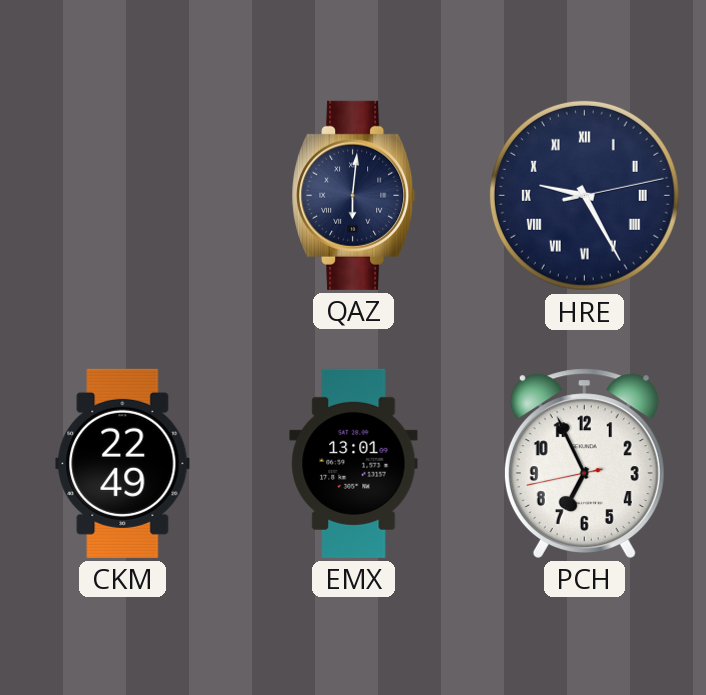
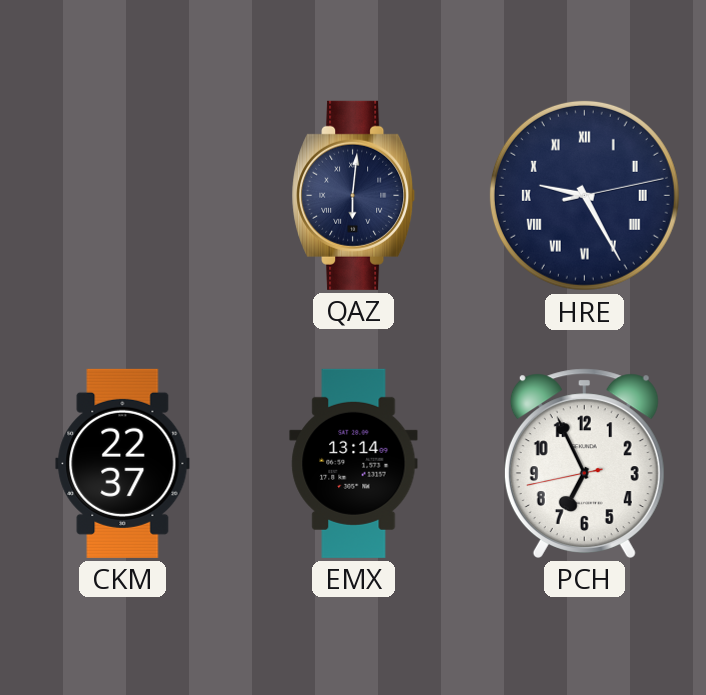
CKM: 22:49 -> 22:37 (123, 463)
EMX: 13:01 -> 13:14 (354, 463)
